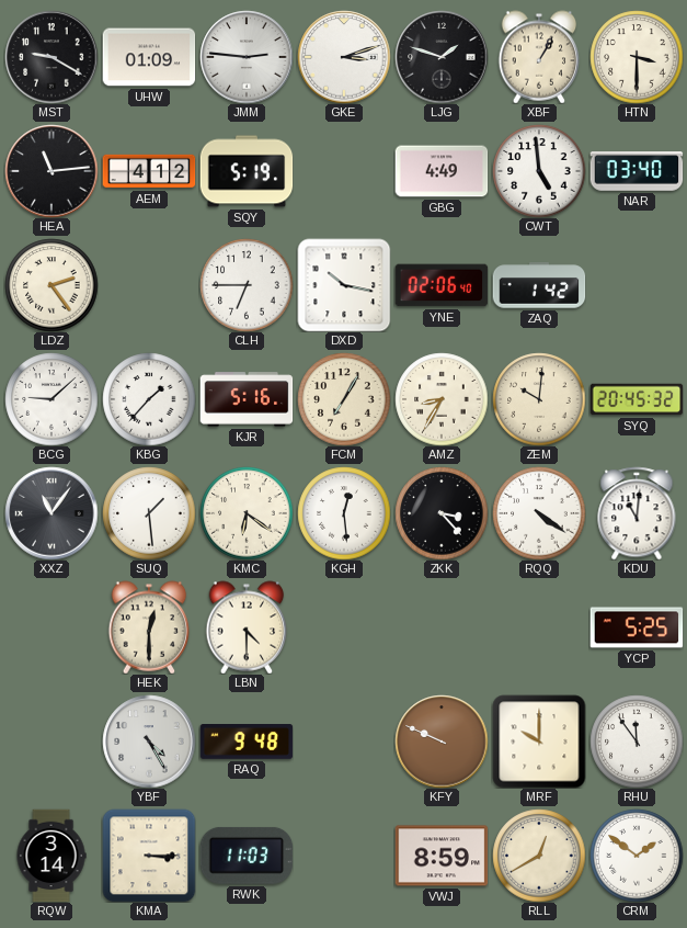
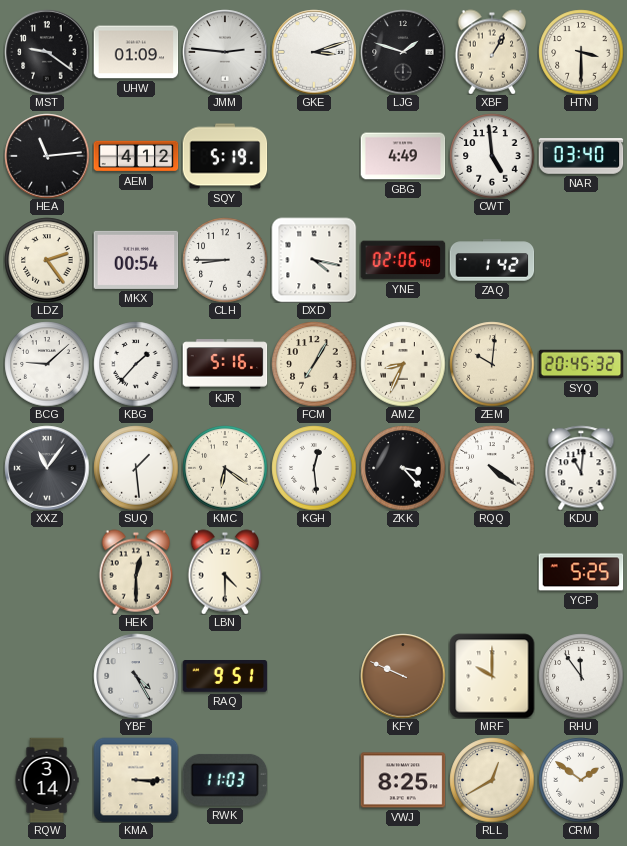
MST: 9:20 -> 9:21 (47, 52)
MKX: none -> 00:54 (136, 260)
CLH: 6:45 -> 8:45 (225, 260)
DXD: 10:17 -> 4:17 (314, 260)
AMZ: 8:35 -> 8:34 (403, 364)
RAQ: 9:48 -> 9:51 (225, 677)
VWJ: 8:59 -> 8:25 (403, 780)
